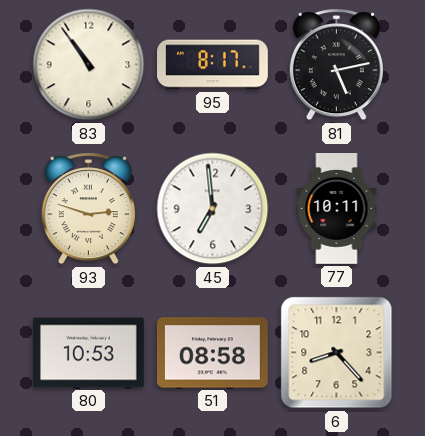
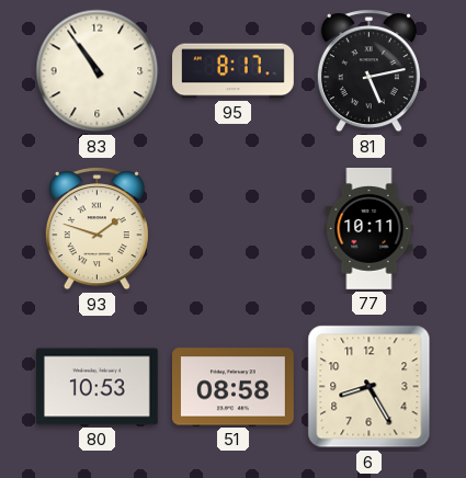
93: 2:48 -> 1:48 (96, 229)
45: 6:59 -> none (213, 209)
6: 8:23 -> 8:25 (370, 387)
